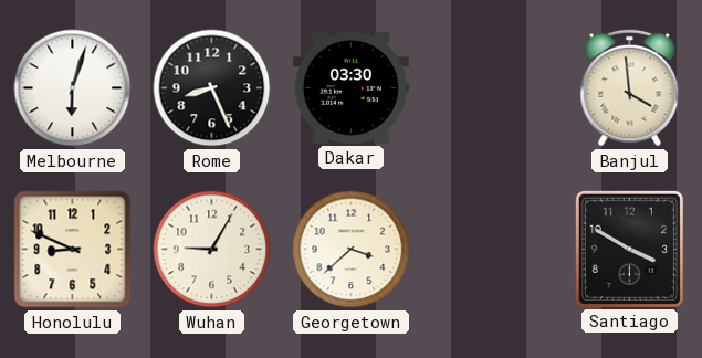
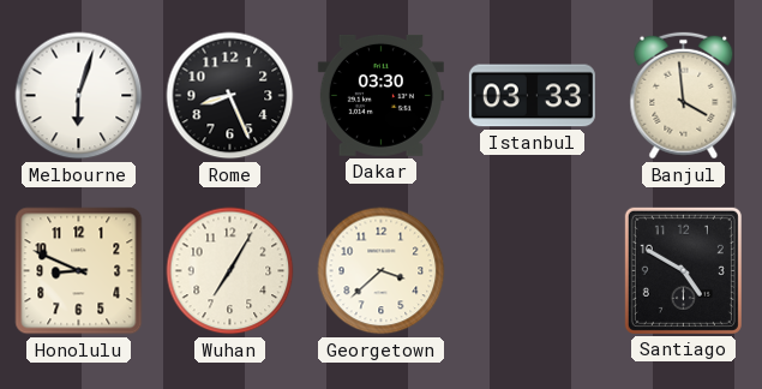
Istanbul: none -> 03:33 (532, 96)
Wuhan: 9:05 -> 7:05 (230, 271)
Santiago: 3:50 -> 4:50 (683, 270)
